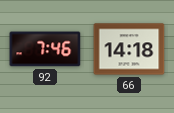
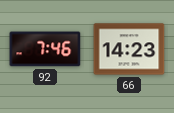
66: 14:18 -> 14:23 (129, 49)
